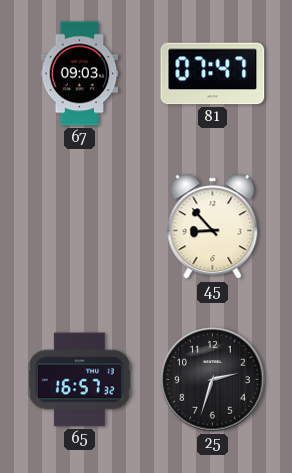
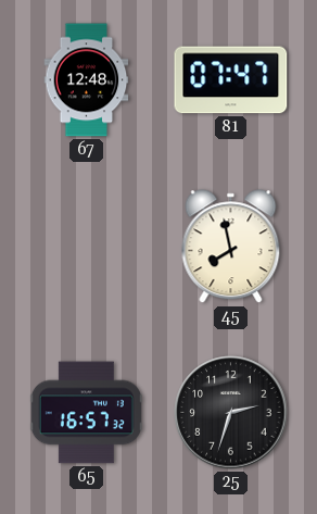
67: 09:03 -> 12:48 (87, 80)
45: 8:53 -> 7:58 (231, 247)
